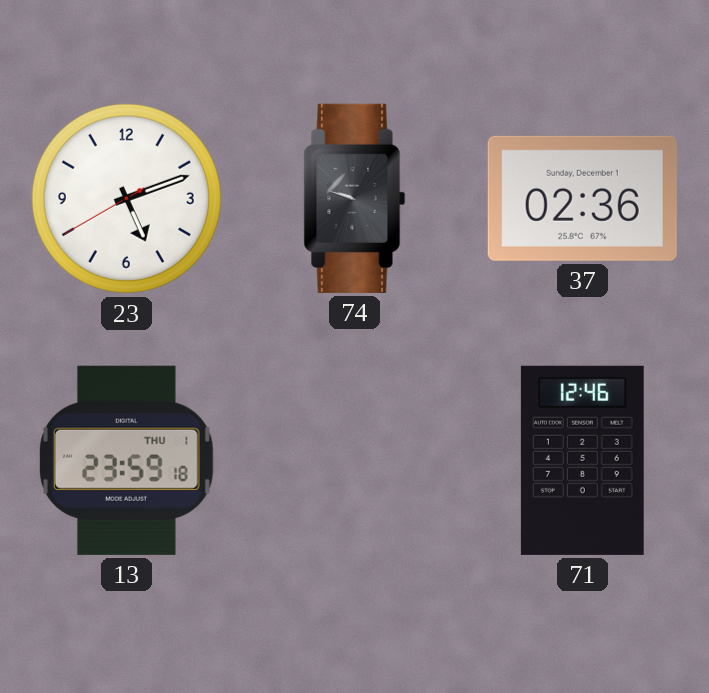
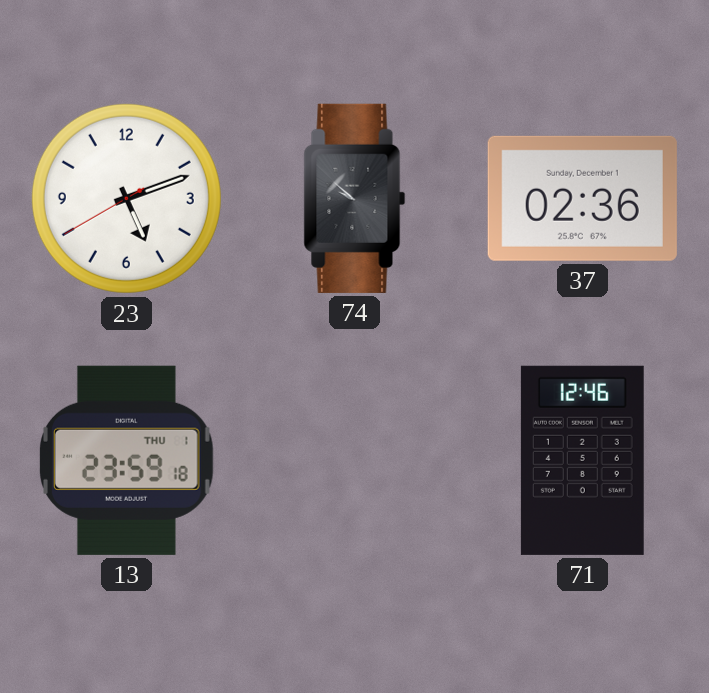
74: 9:48 -> 9:52 (355, 198)
